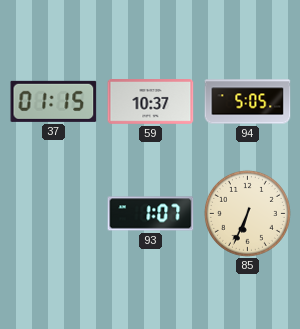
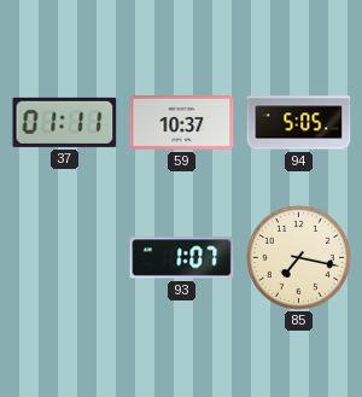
37: 01:15 -> 01:11 (65, 122)
85: 6:34 -> 7:17 (298, 257)
